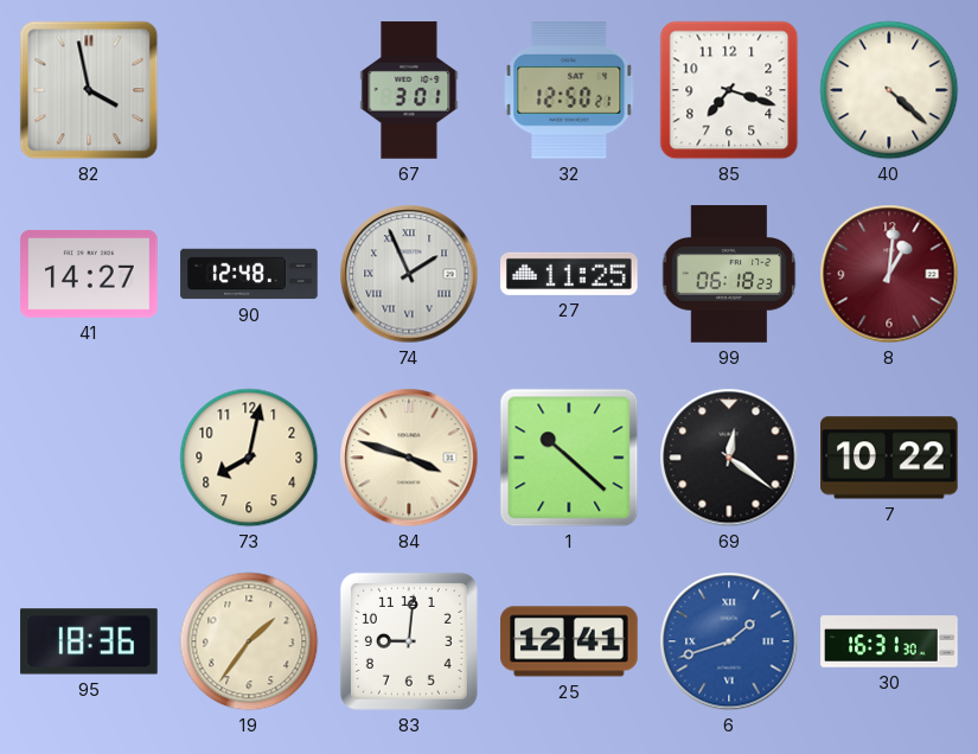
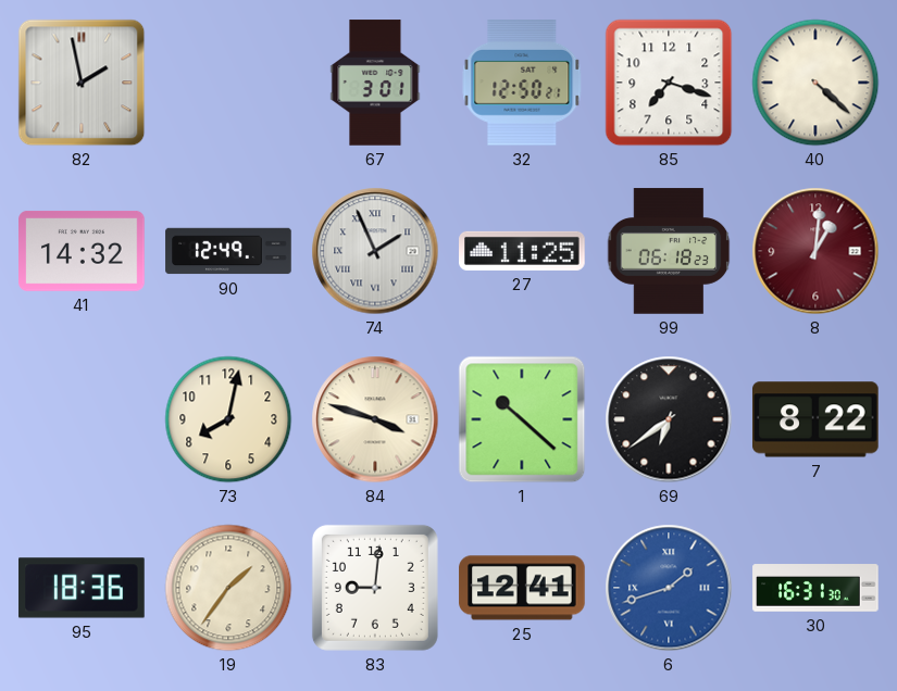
82: 3:58 -> 1:58 (82, 83)
41: 14:27 -> 14:32 (82, 251)
90: 12:48 -> 12:49 (228, 251)
69: 12:21 -> 6:39 (669, 419)
7: 10:22 -> 8:22 (817, 419)
